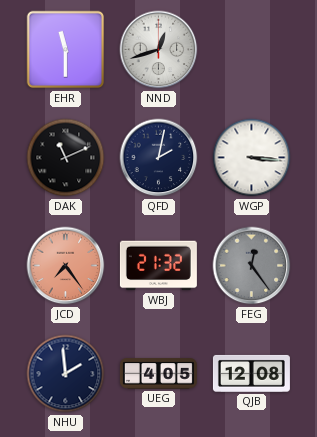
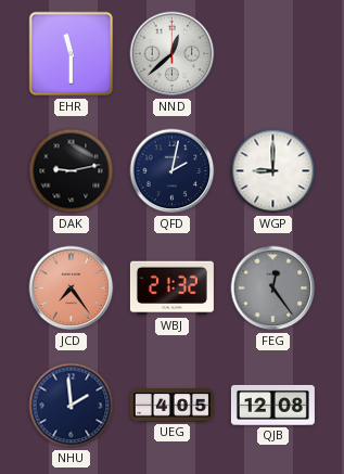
NND: 12:42 -> 12:38 (173, 54)
DAK: 11:11 -> 9:13 (72, 171)
WGP: 3:16 -> 9:00 (273, 171)
